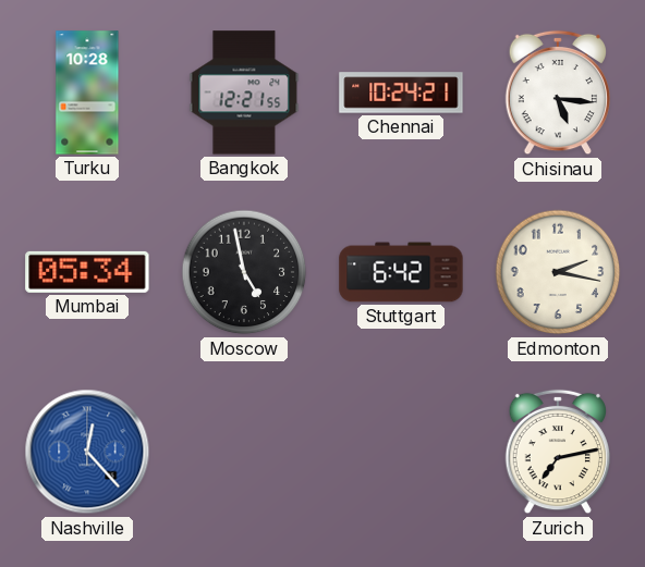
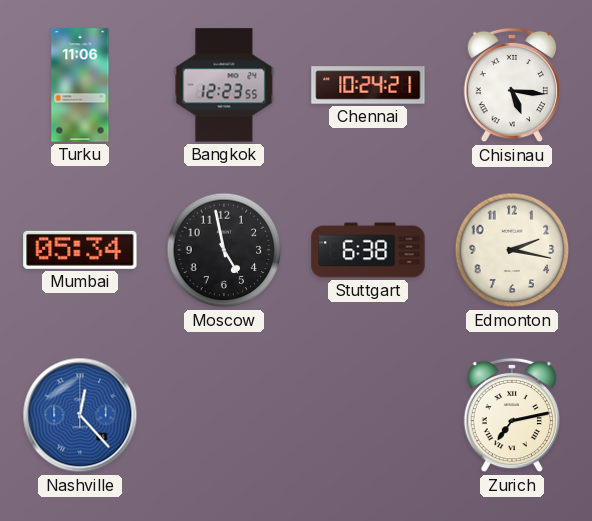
Turku: 10:28 -> 11:06 (80, 85)
Bangkok: 12:21 -> 12:23 (224, 85)
Stuttgart: 6:42 -> 6:38 (368, 250)
